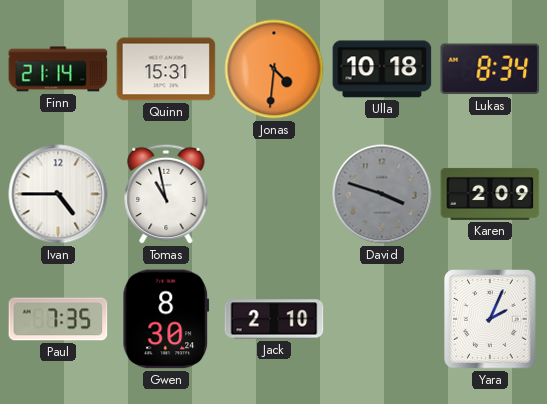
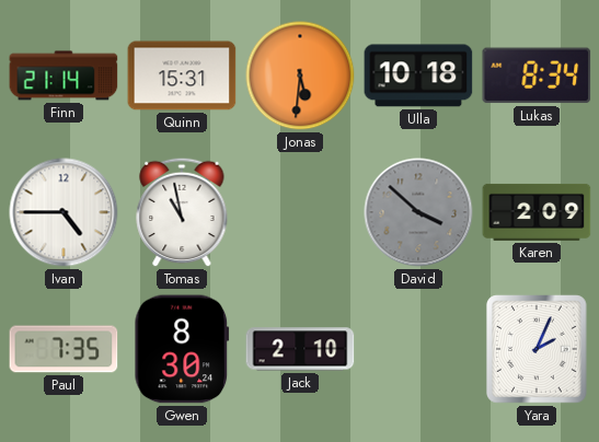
Jonas: 4:31 -> 5:31 (300, 75)
David: 3:48 -> 3:52 (418, 212)
